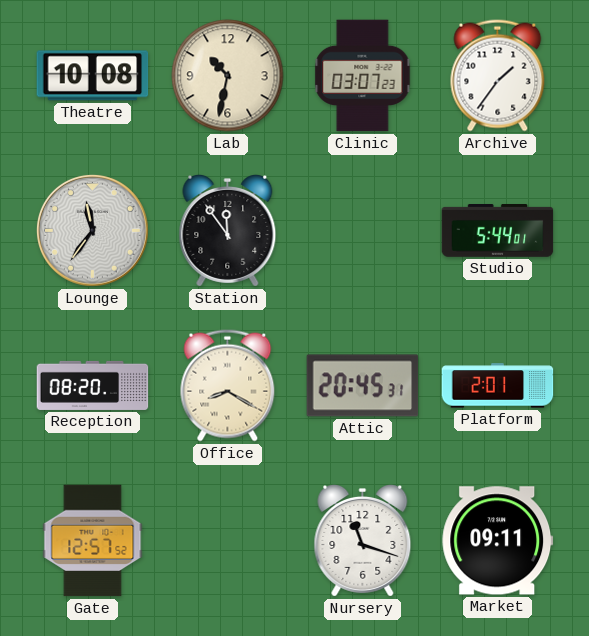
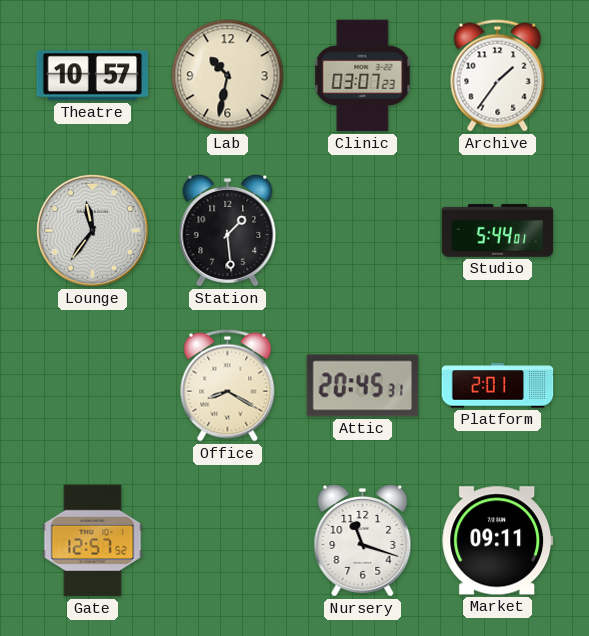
Theatre: 10:08 -> 10:57 (93, 76)
Station: 11:54 -> 1:29 (228, 231)
Reception: 08:20 -> none (93, 385)
